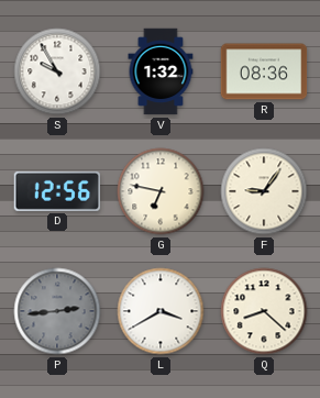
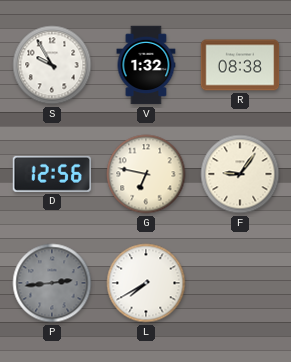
R: 08:36 -> 08:38 (240, 65)
L: 3:40 -> 7:40 (146, 283)
Q: 8:22 -> none (264, 311)
